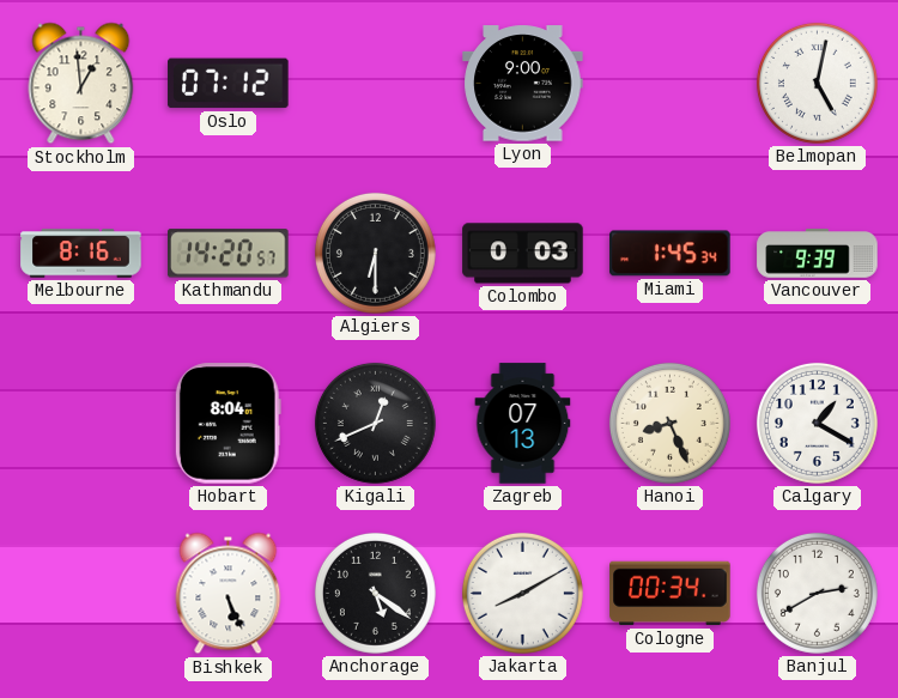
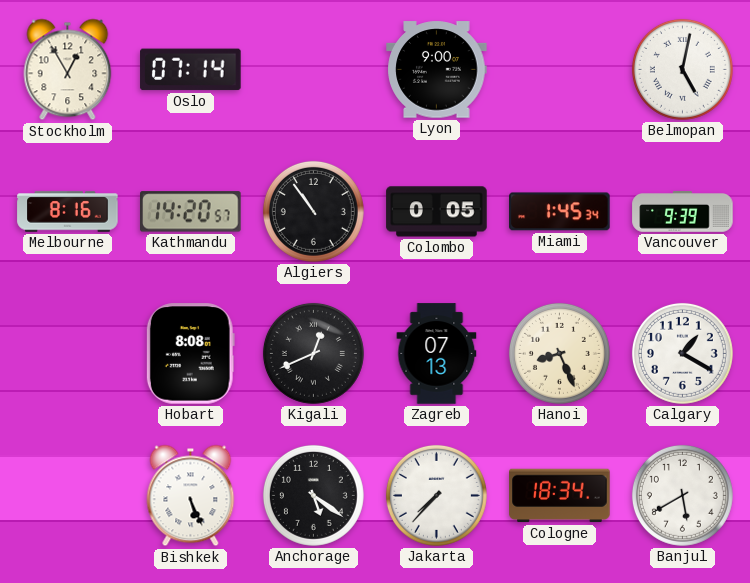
Stockholm: 12:59 -> 12:55 (68, 70)
Oslo: 07:12 -> 07:14 (191, 70)
Algiers: 6:30 -> 10:54 (313, 211)
Colombo: 0:03 -> 0:05 (437, 212)
Hobart: 8:04 -> 8:08 (190, 354)
Jakarta: 8:10 -> 7:37 (436, 495)
Cologne: 00:34 -> 18:34 (560, 496)
Banjul: 2:40 -> 5:40 (682, 495)
